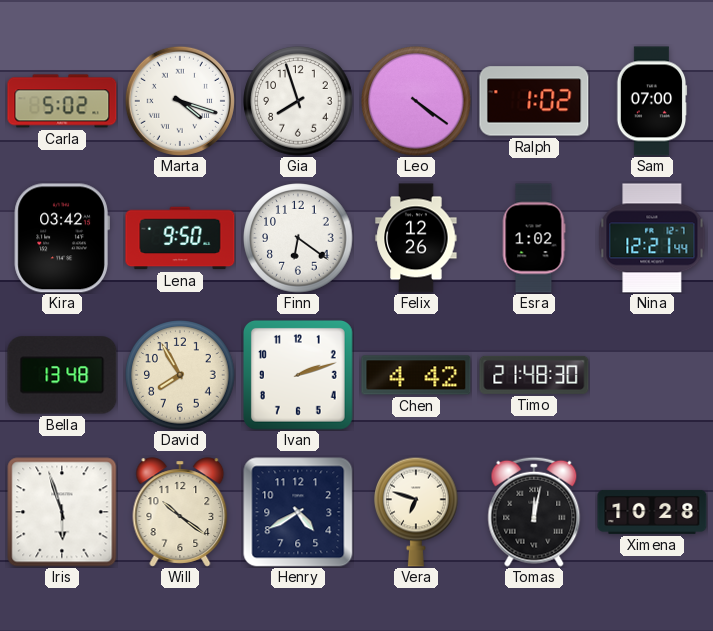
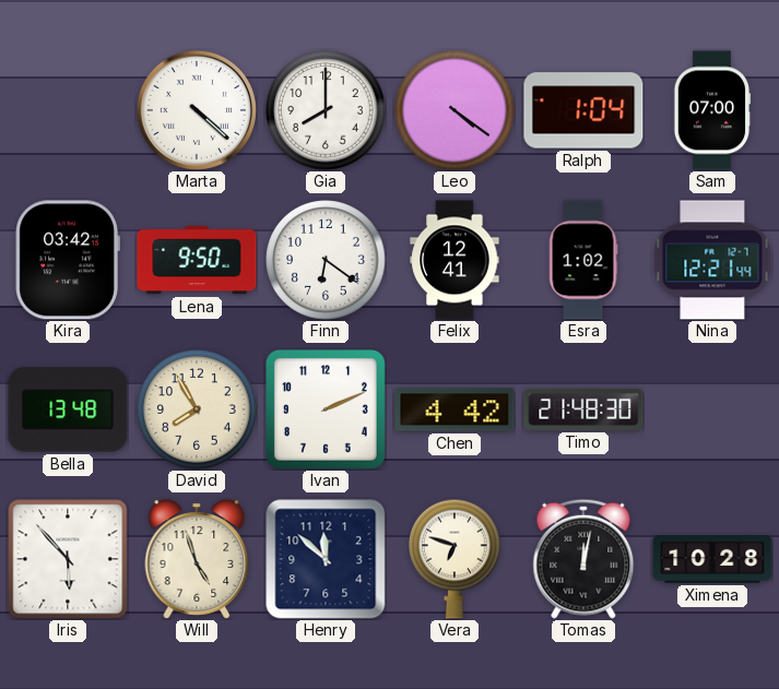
Carla: 5:02 -> none (62, 101)
Marta: 4:18 -> 4:22 (197, 110)
Gia: 7:57 -> 8:00 (326, 110)
Ralph: 1:02 -> 1:04 (583, 110)
Felix: 12:26 -> 12:41 (455, 260)
Ivan: 2:12 -> 2:11 (326, 409)
Iris: 5:57 -> 5:53 (68, 559)
Will: 10:21 -> 4:57 (197, 559)
Henry: 4:40 -> 11:52 (326, 559)
